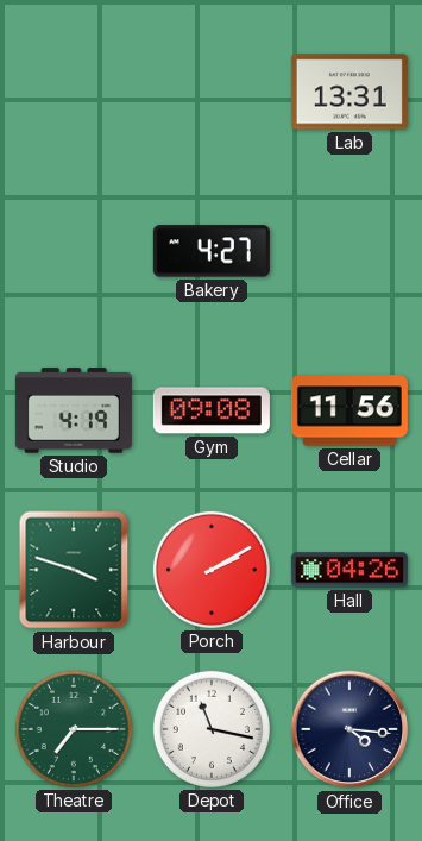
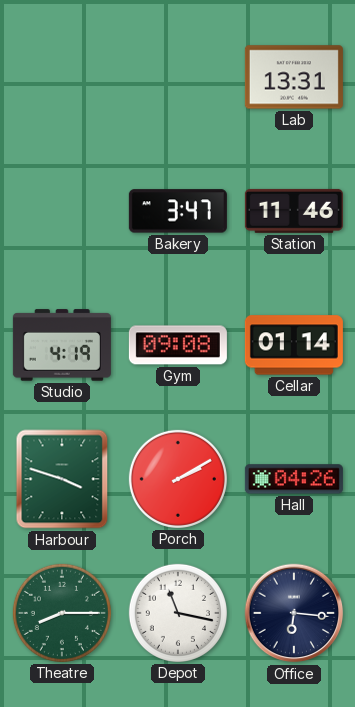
Bakery: 4:27 -> 3:47 (178, 211)
Station: none -> 11:46 (294, 211)
Cellar: 11:56 -> 01:14 (294, 345)
Theatre: 7:15 -> 8:15 (62, 613)
Office: 4:16 -> 6:16 (294, 613)
